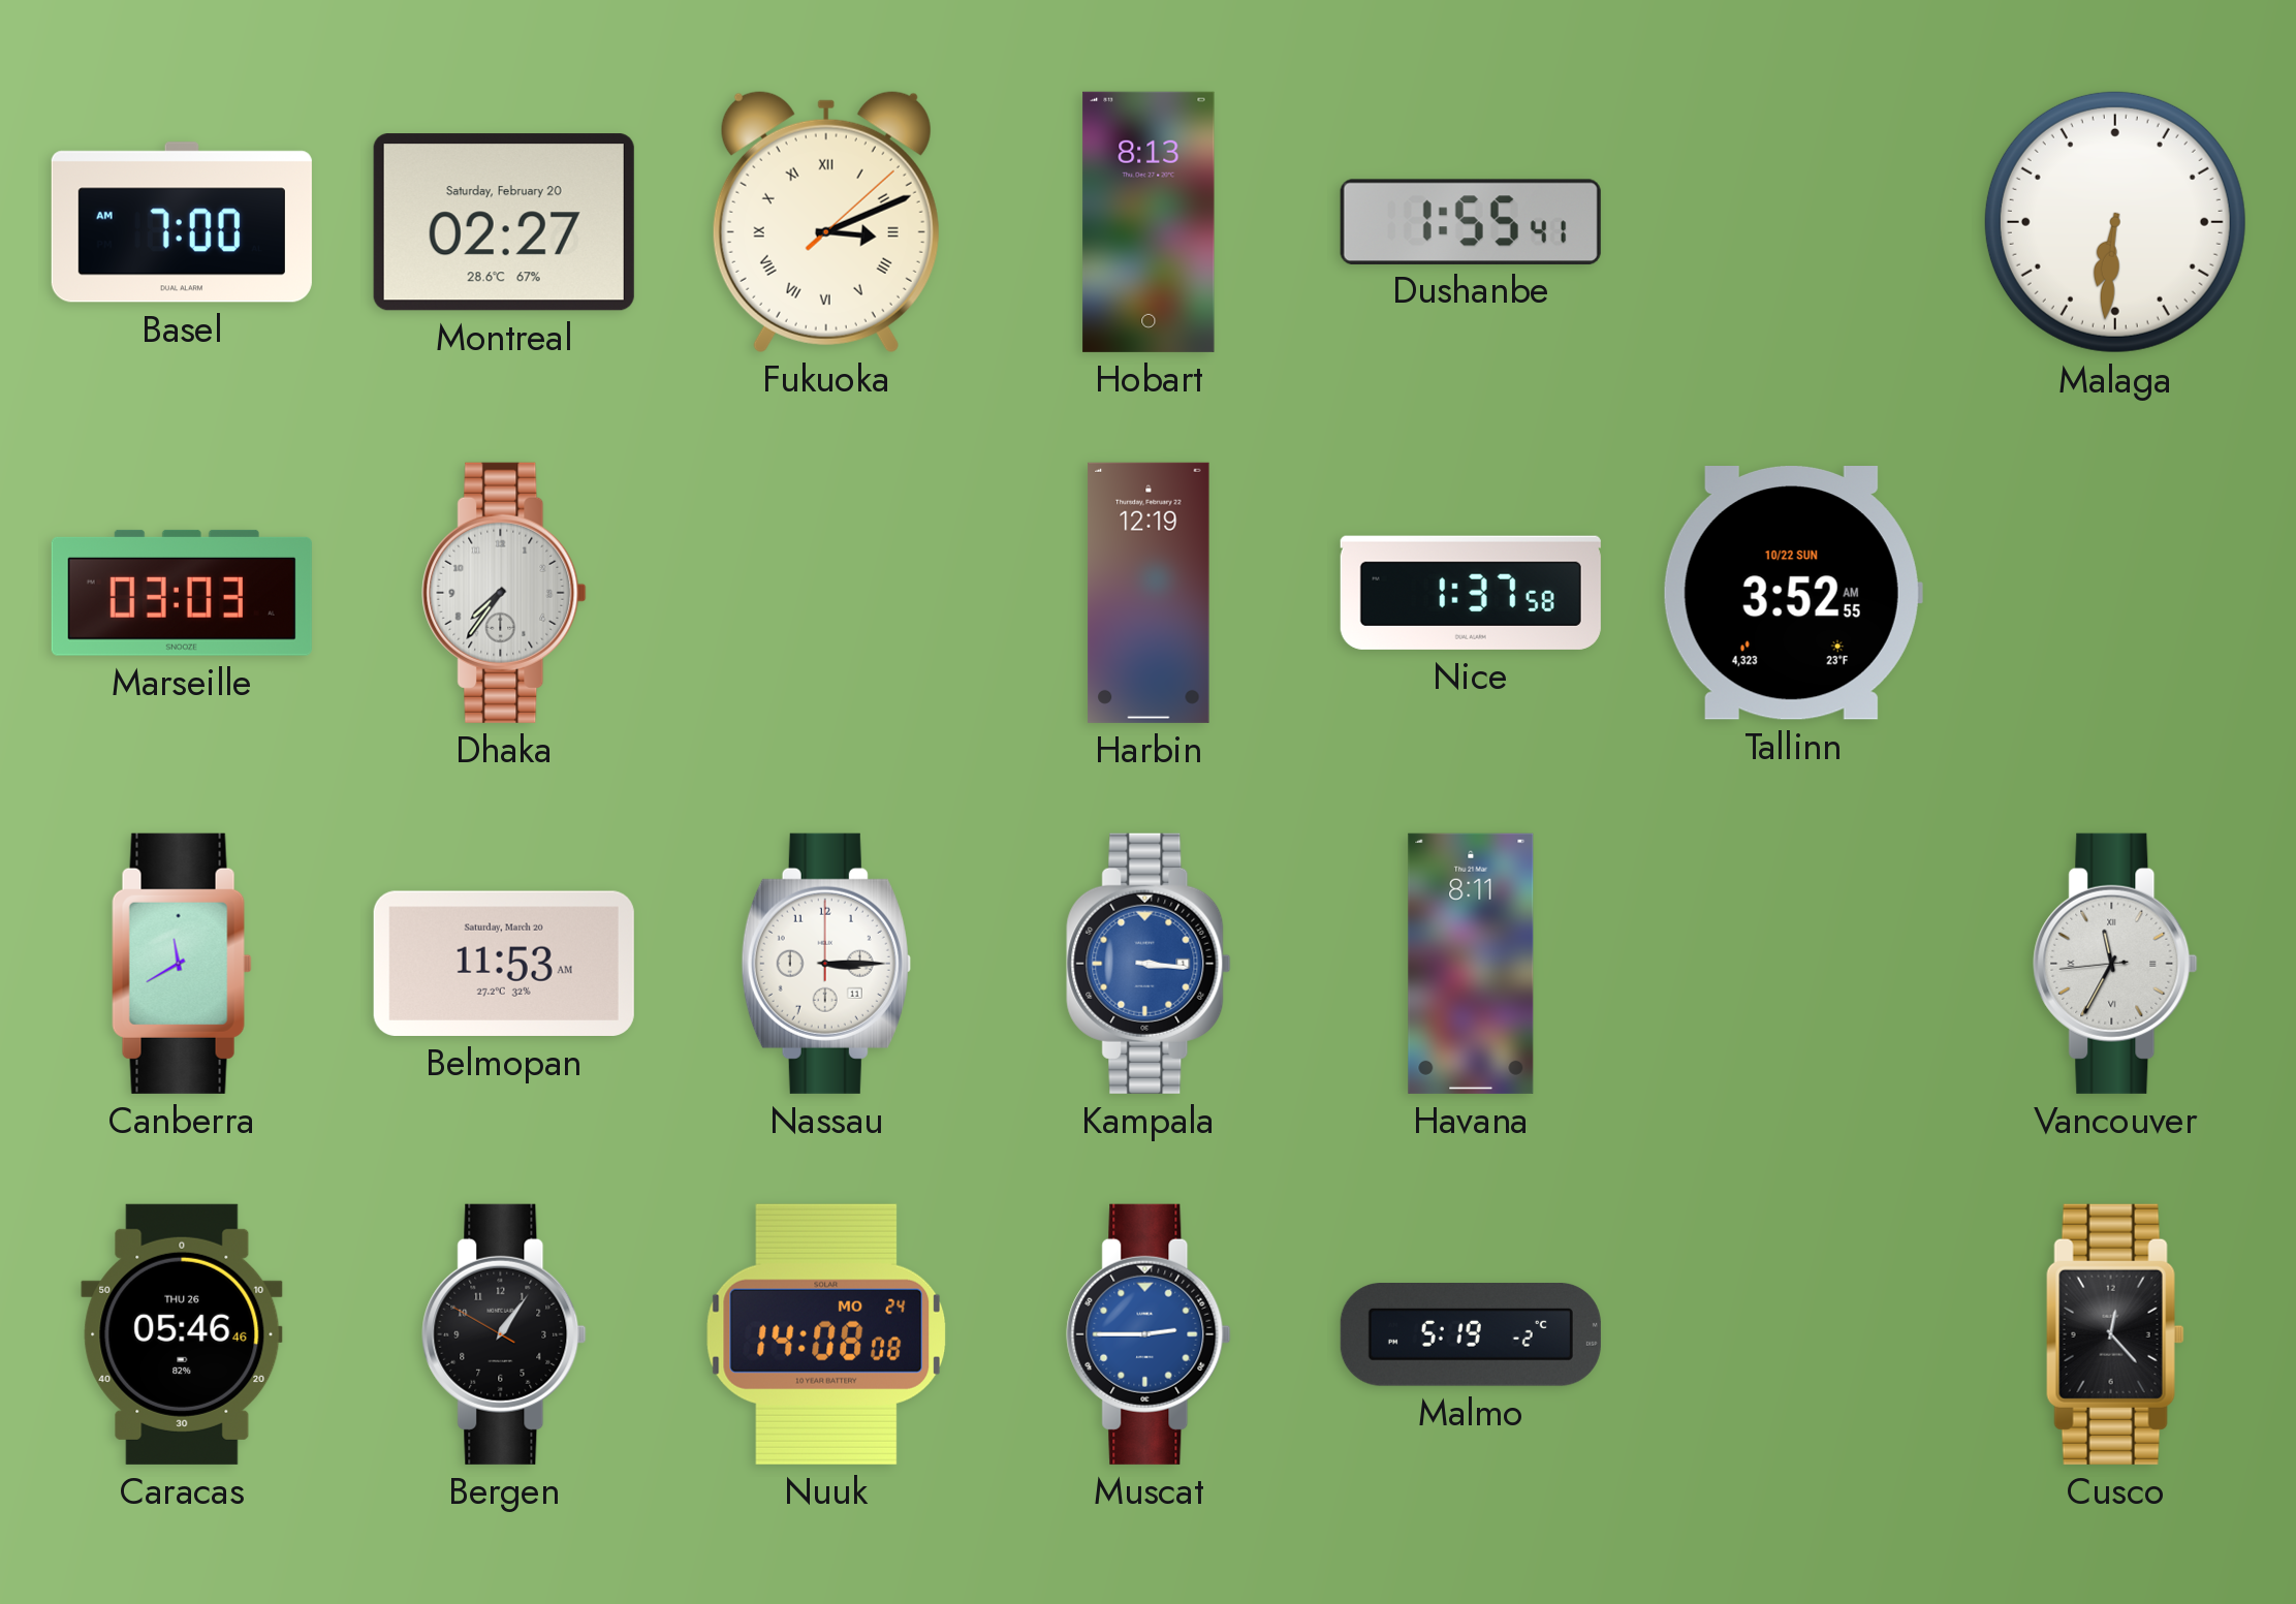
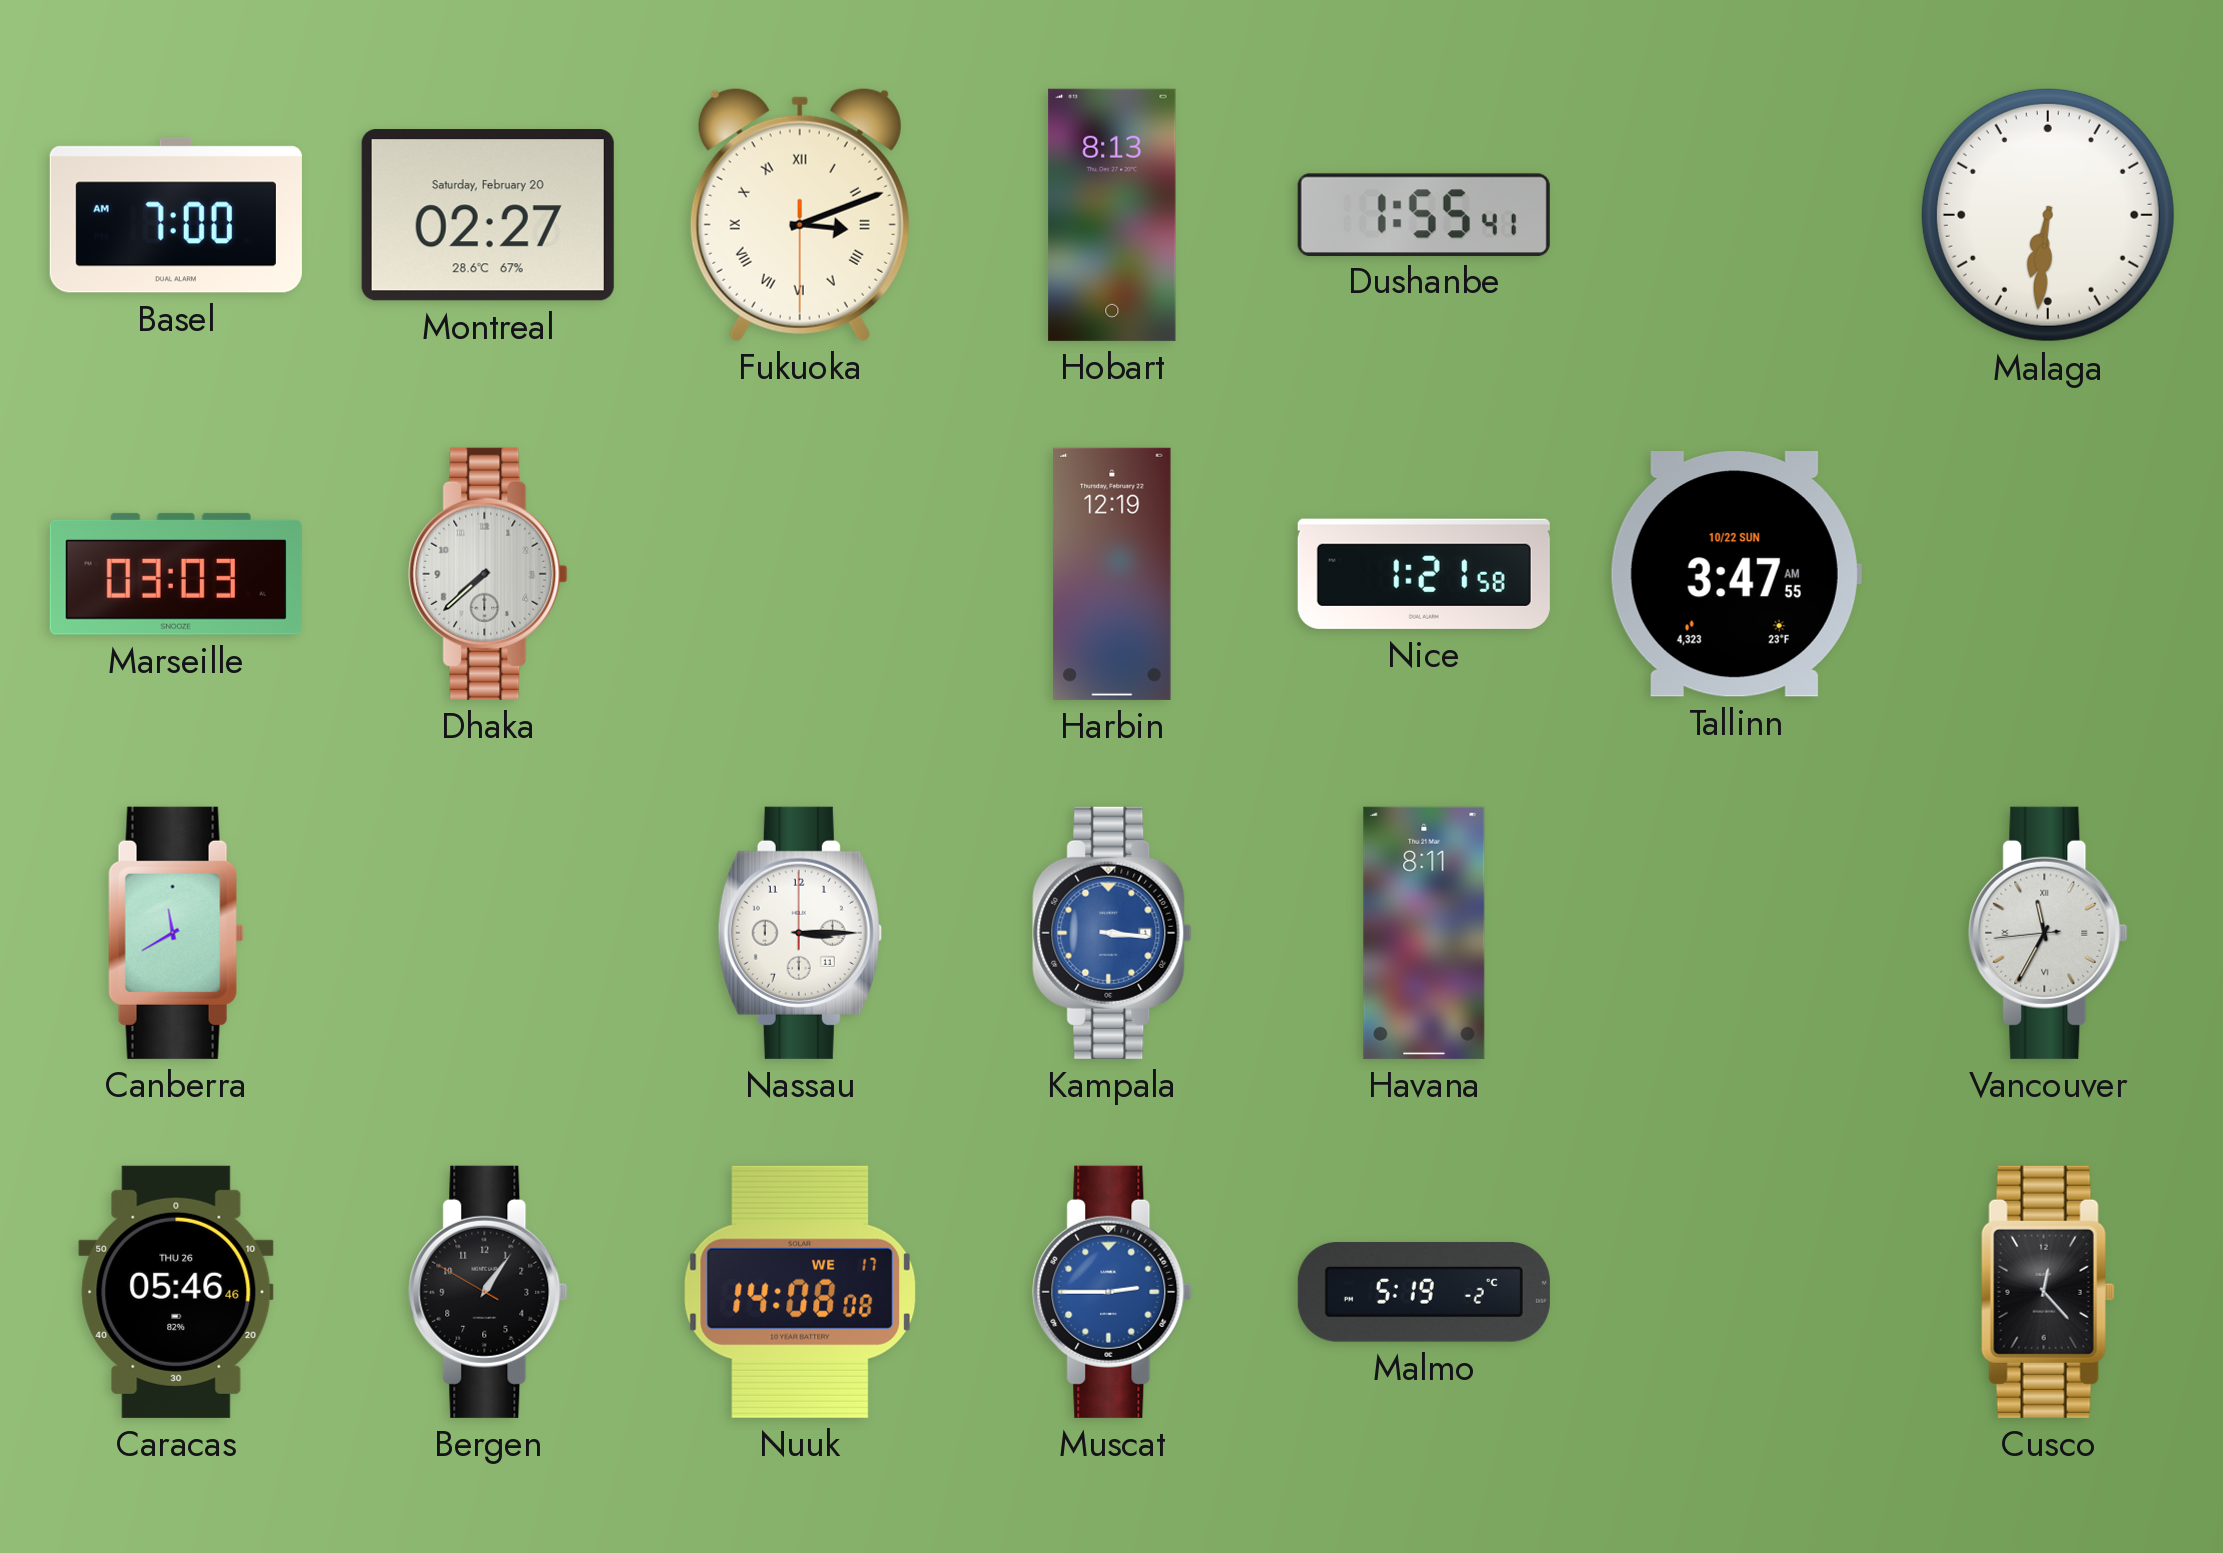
Fukuoka: 3:11:08 -> 3:11:30 (800, 214)
Dhaka: 7:36 -> 7:38 (488, 574)
Nice: 1:37 -> 1:21 (1424, 574)
Tallinn: 3:52 -> 3:47 (1736, 575)
Belmopan: 11:53 -> none (504, 964)
Nuuk date: MO 24 -> WE 17 (799, 1292)
